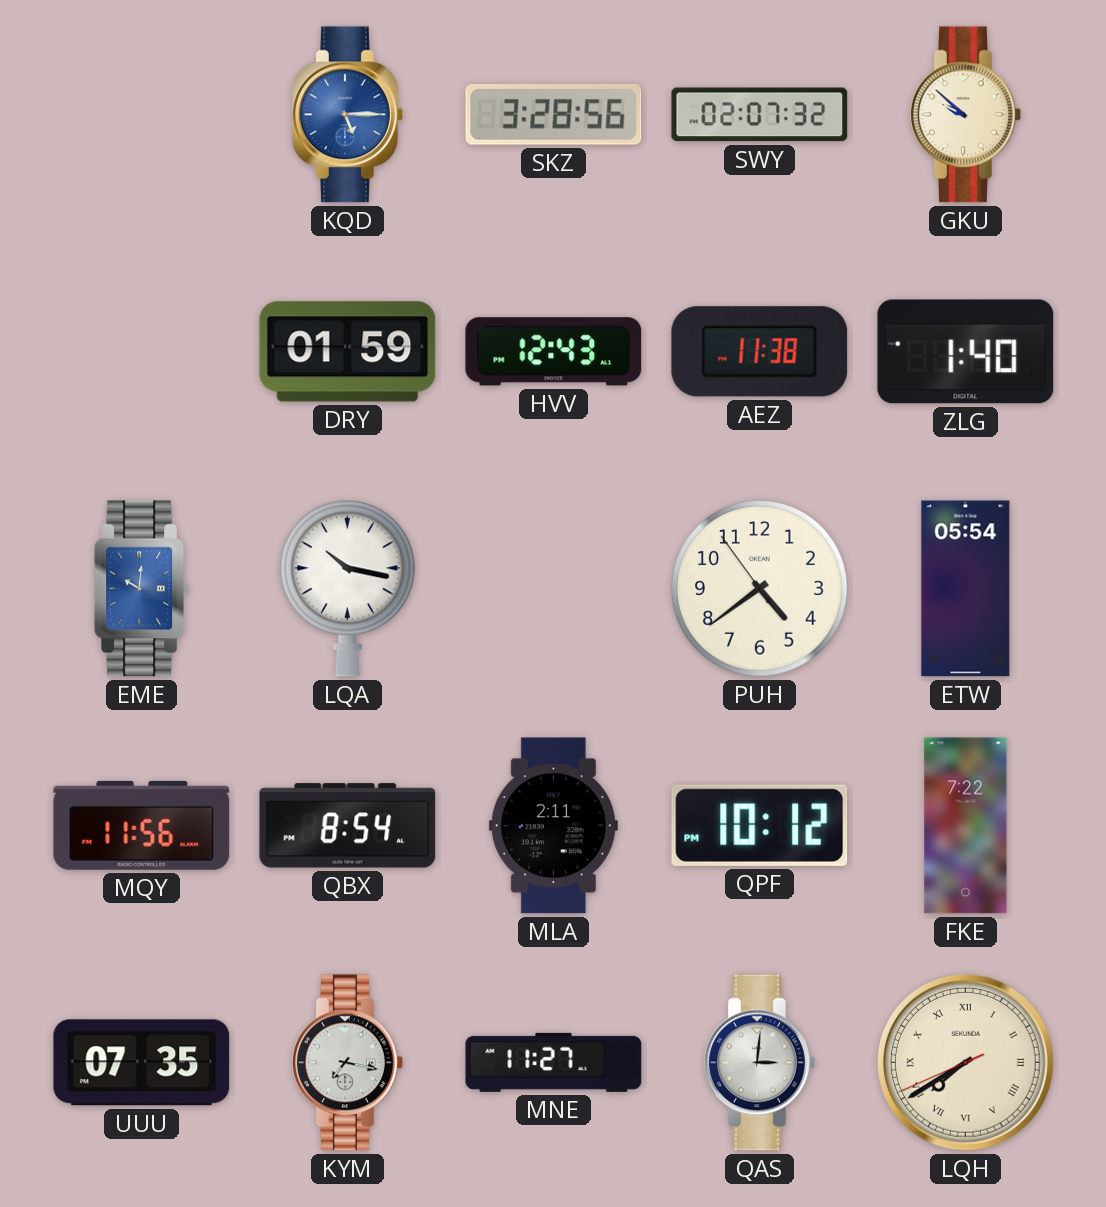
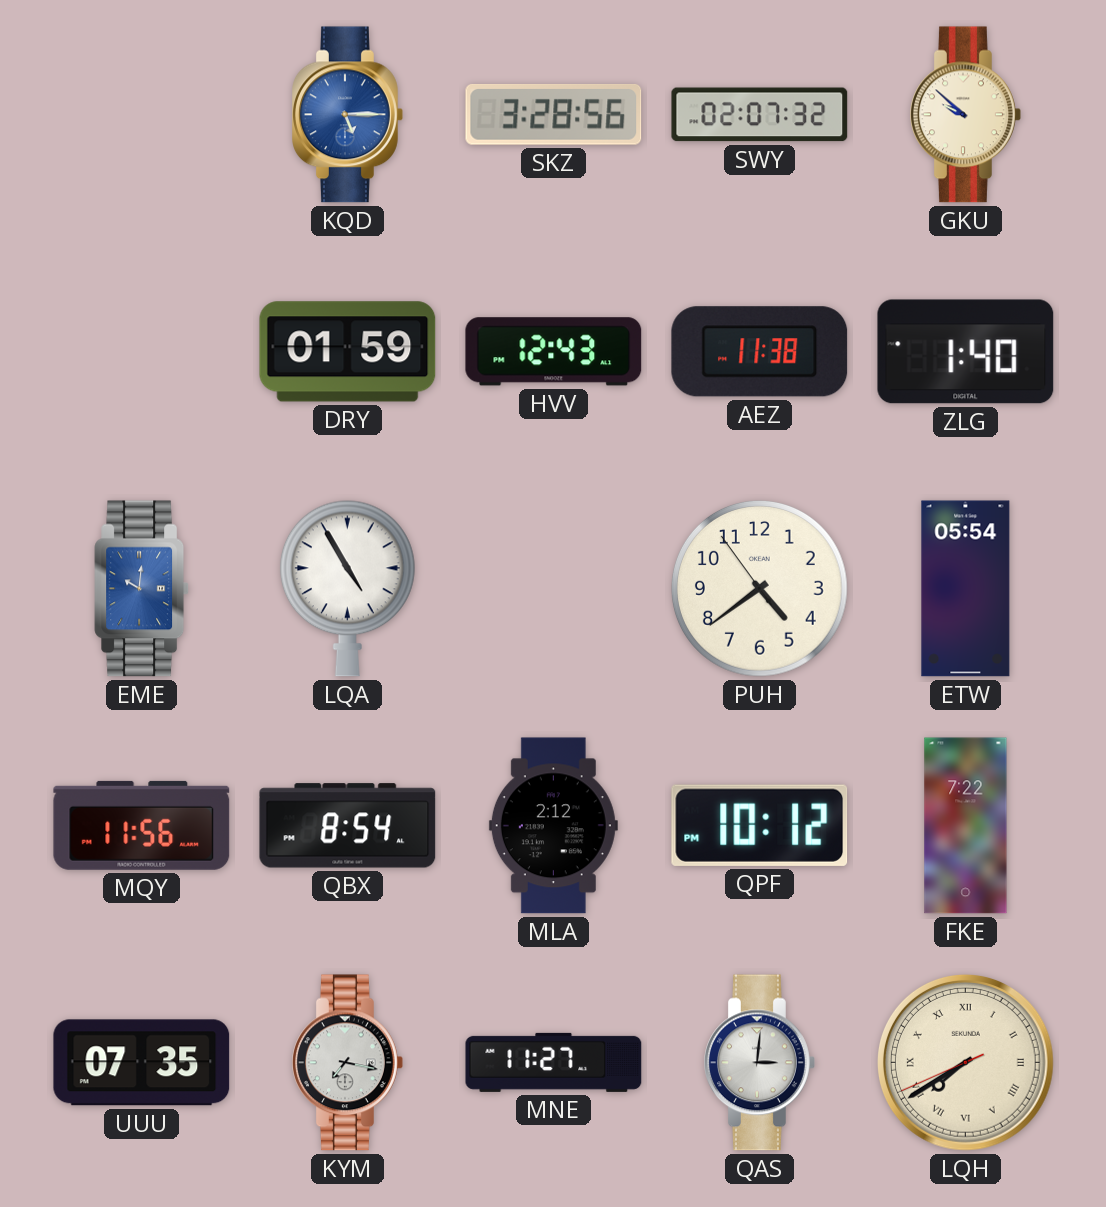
LQA: 10:17 -> 4:55 (347, 588)
MLA: 2:11 -> 2:12 (553, 826)
